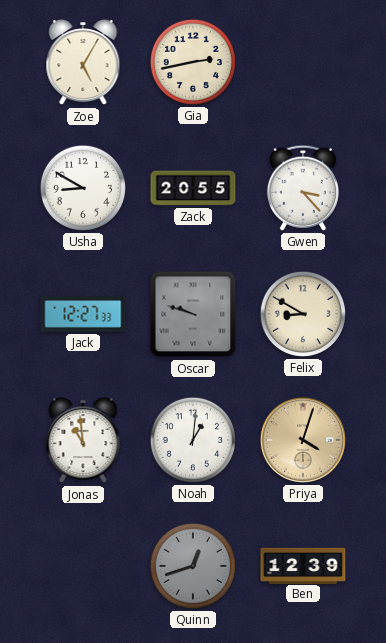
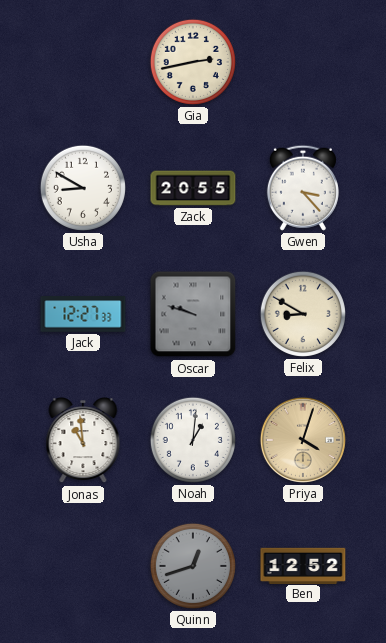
Zoe: 5:05 -> none (83, 62)
Ben: 12:39 -> 12:52 (303, 565)
